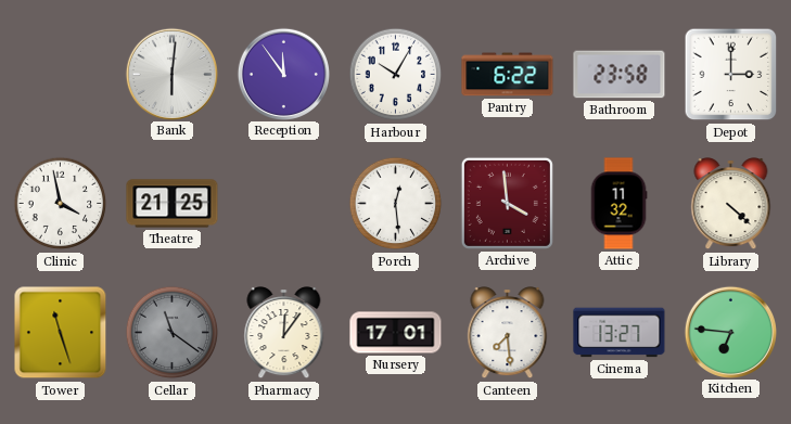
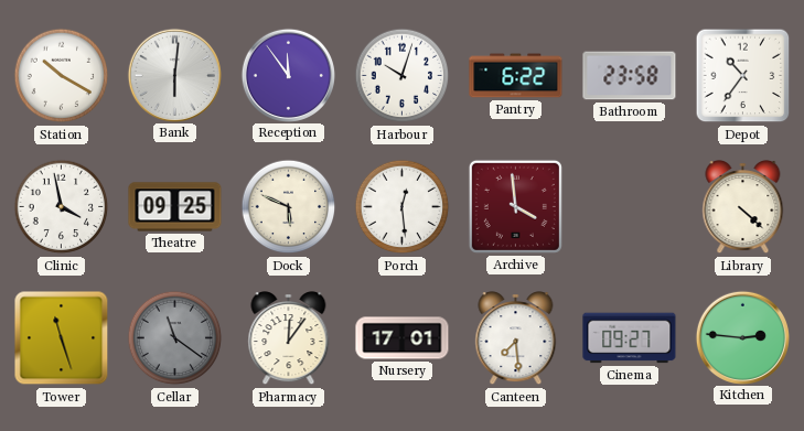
Station: none -> 10:20 (62, 76)
Harbour: 10:05 -> 10:03 (403, 76)
Depot: 3:00 -> 10:36 (743, 76)
Theatre: 21:25 -> 09:25 (175, 207)
Dock: none -> 5:49 (289, 207)
Attic: 11:32 -> none (618, 204)
Cinema: 13:27 -> 09:27 (630, 338)
Kitchen: 6:46 -> 2:46 (742, 337)
